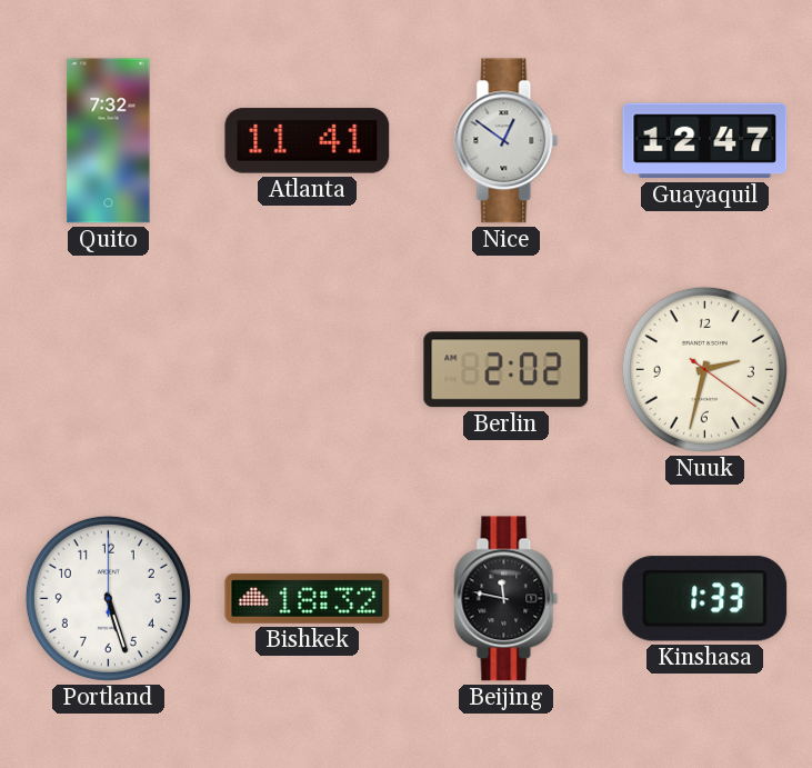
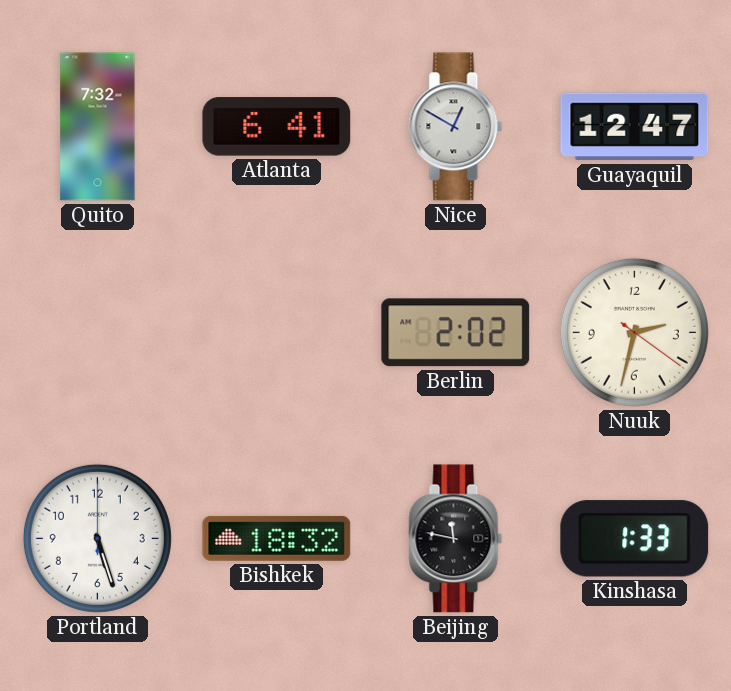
Atlanta: 11:41 -> 6:41 (277, 127)
Nice: 12:51 -> 12:50 (456, 127)
